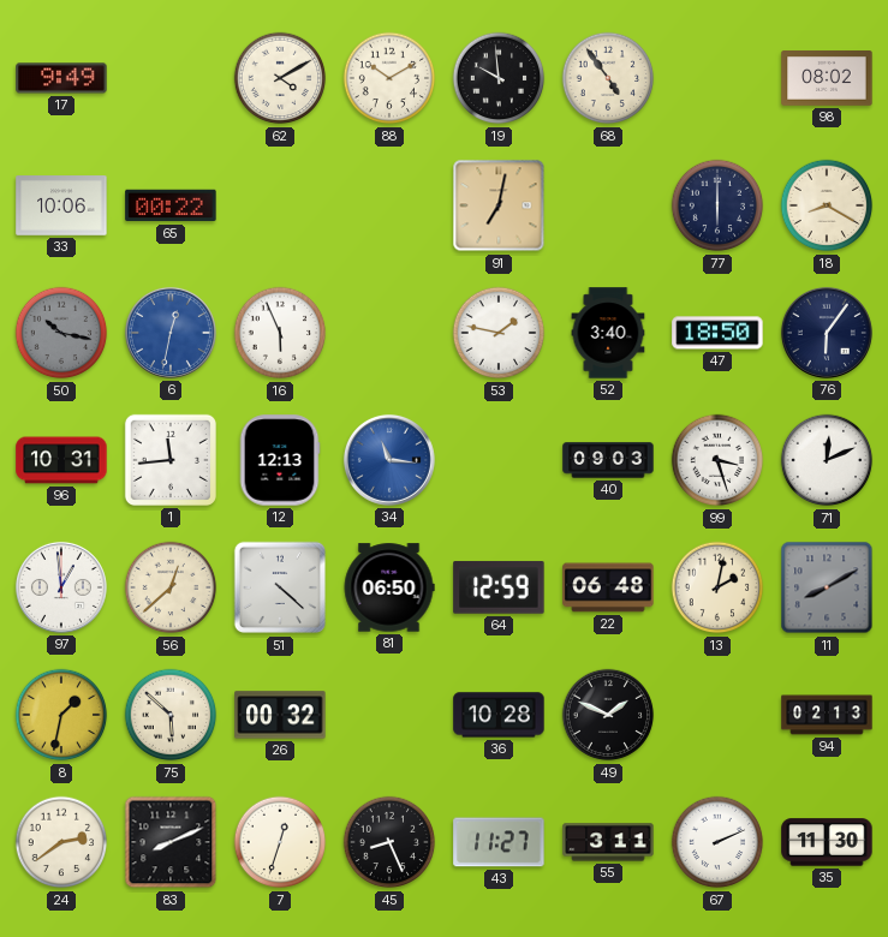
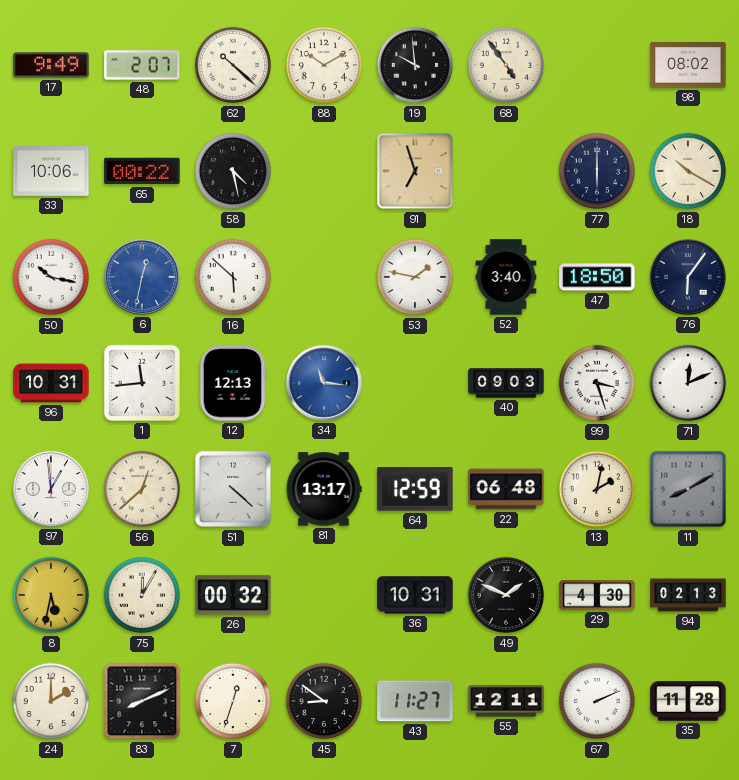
48: none -> 2:07 (142, 65)
62: 4:10 -> 10:22 (233, 65)
58: none -> 4:28 (233, 171)
91: 7:02 -> 6:57 (415, 171)
18: 8:20 -> 10:20 (688, 171)
50 dial: grey -> white (51, 277)
16: 5:56 -> 5:52 (233, 277)
81: 06:50 -> 13:17 (324, 489)
8: 1:32 -> 5:32 (51, 595)
75: 5:52 -> 12:05 (142, 595)
36: 10:28 -> 10:31 (415, 595)
29: none -> 4:30 (597, 595)
24: 2:39 -> 2:00 (51, 701)
45: 8:26 -> 8:51 (324, 701)
55: 3:11 -> 12:11 (506, 701)
35: 11:30 -> 11:28 (688, 701)
